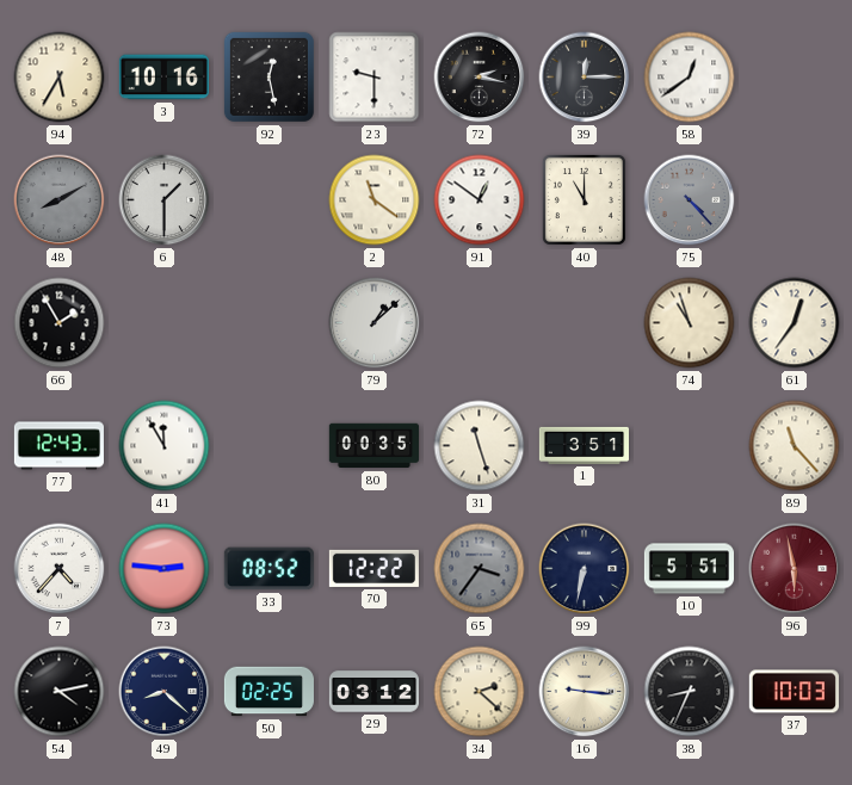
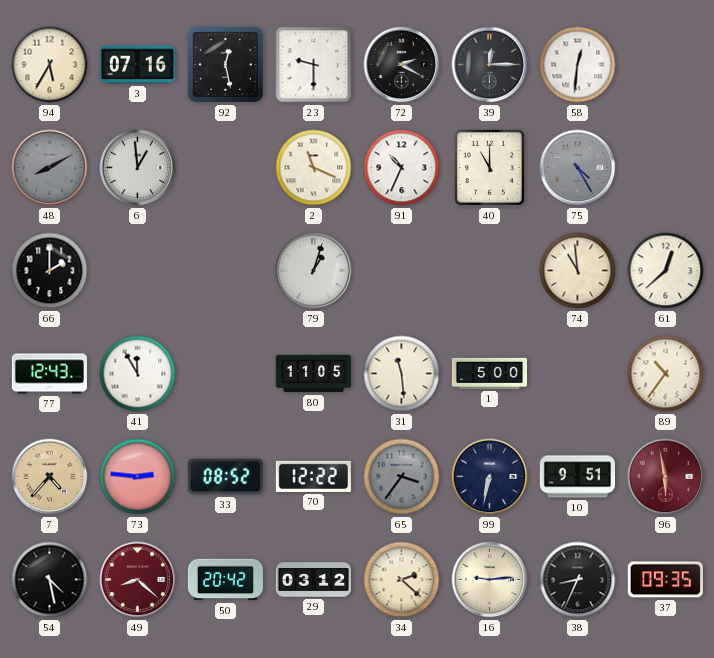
3: 10:16 -> 07:16 (137, 65)
72: 2:17 -> 2:20 (402, 65)
58: 12:39 -> 12:31 (578, 65)
6: 1:30 -> 12:59 (138, 168)
2: 11:21 -> 11:19 (314, 168)
91: 12:51 -> 10:34 (402, 168)
75: 4:23 -> 4:25 (578, 168)
66: 1:55 -> 2:00 (50, 271)
79: 1:08 -> 1:03 (314, 271)
74: 10:57 -> 10:59 (578, 271)
61: 12:36 -> 12:38 (666, 271)
80: 00:35 -> 11:05 (313, 374)
31: 11:27 -> 11:29 (402, 374)
1: 3:51 -> 5:00 (489, 373)
89: 11:23 -> 10:36 (666, 374)
7 dial: white -> champagne (50, 477)
10: 5:51 -> 9:51 (577, 477)
54: 4:13 -> 4:28 (50, 580)
49 dial: navy -> burgundy (138, 580)
50: 02:25 -> 20:42 (225, 580)
16: 9:16 -> 9:14 (490, 580)
37: 10:03 -> 09:35 (665, 580)
